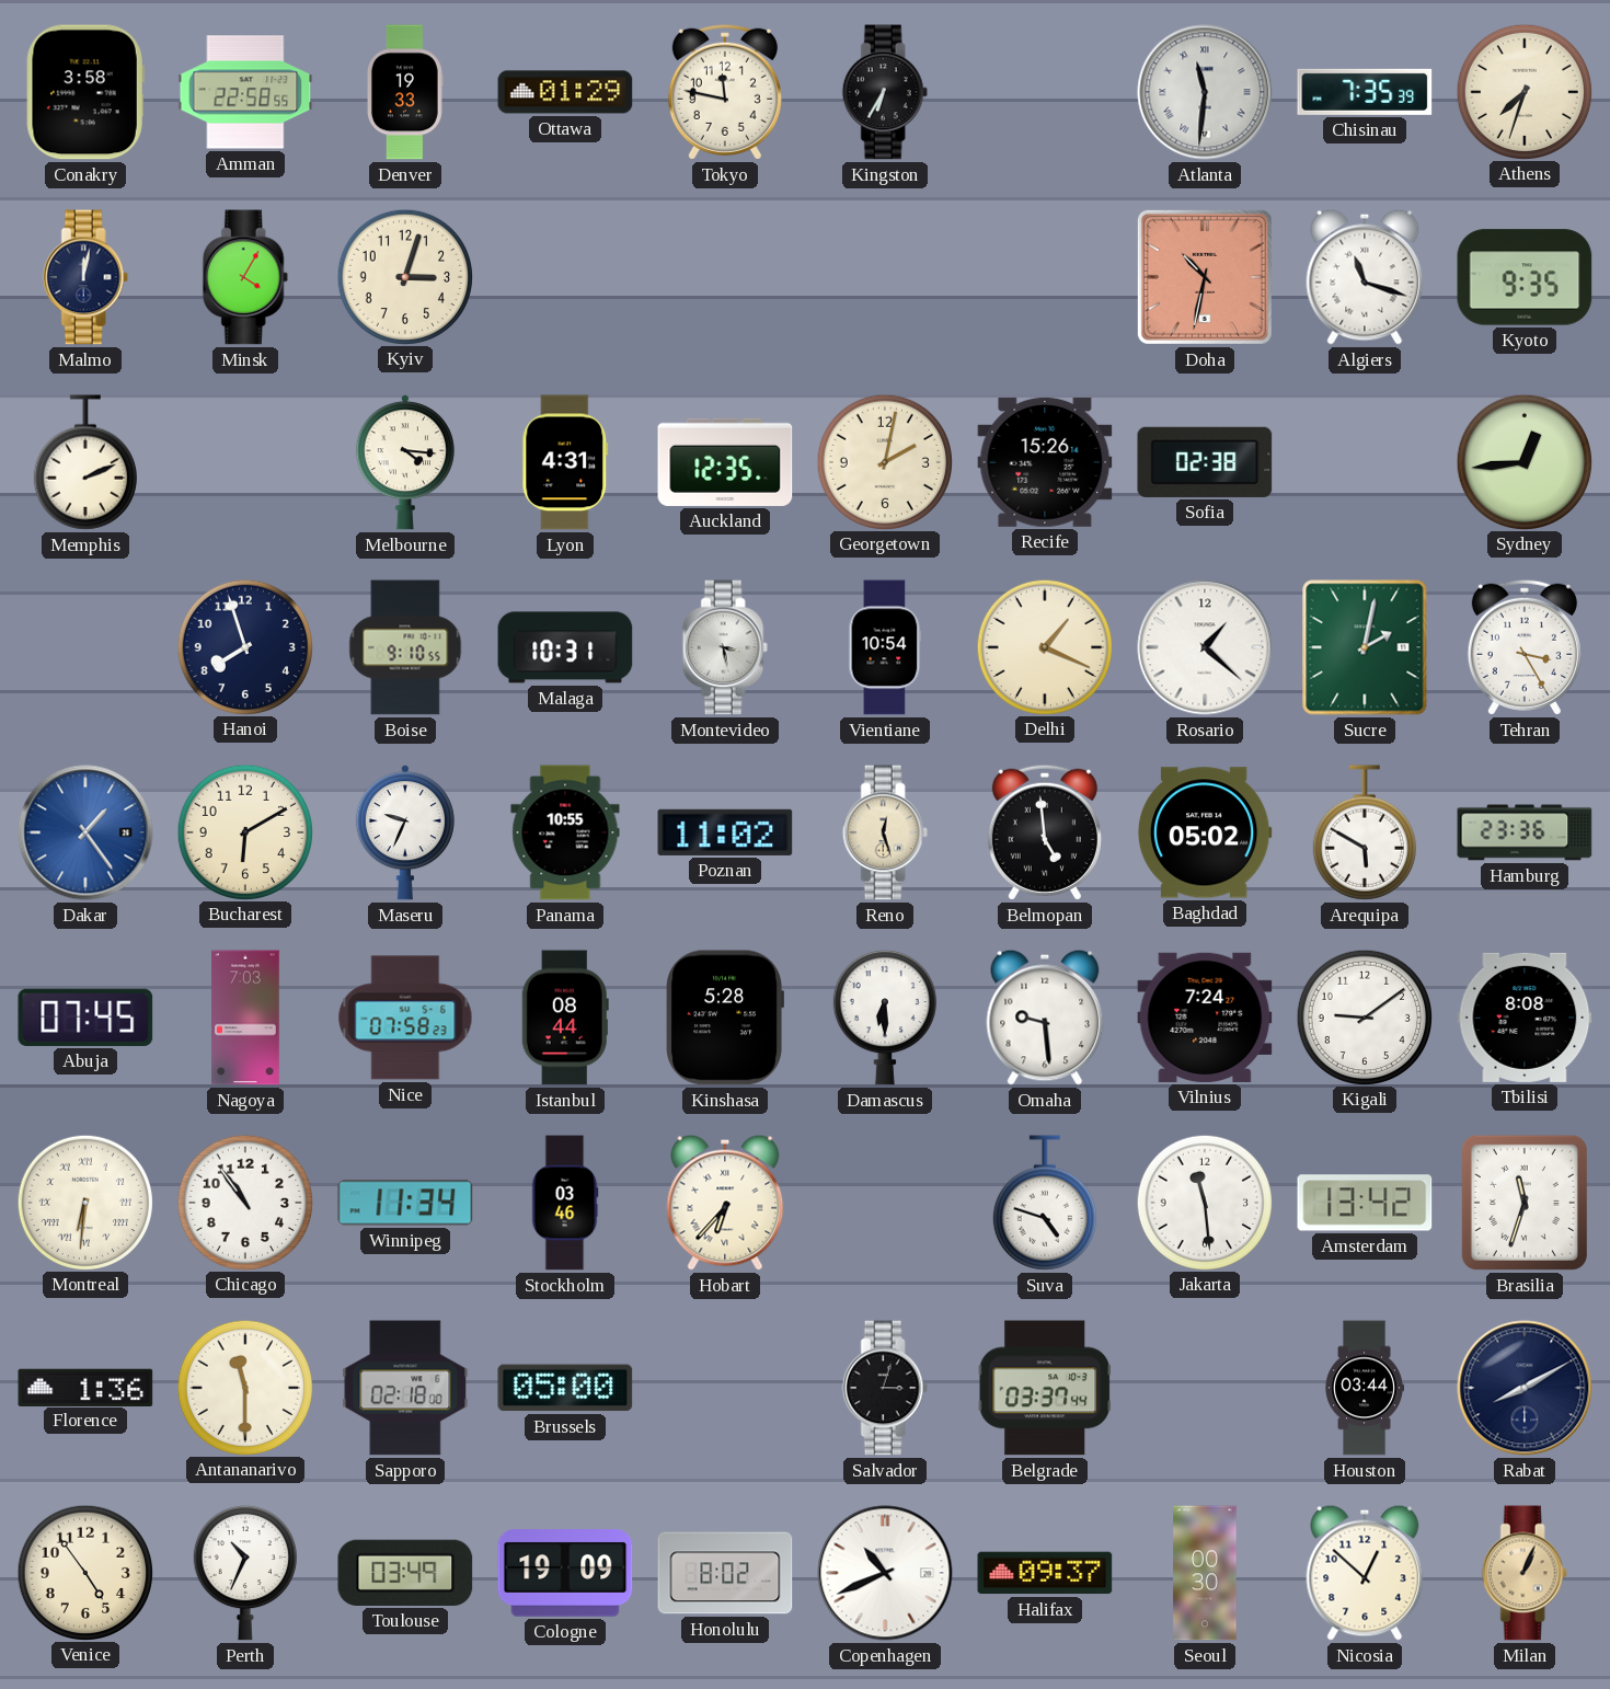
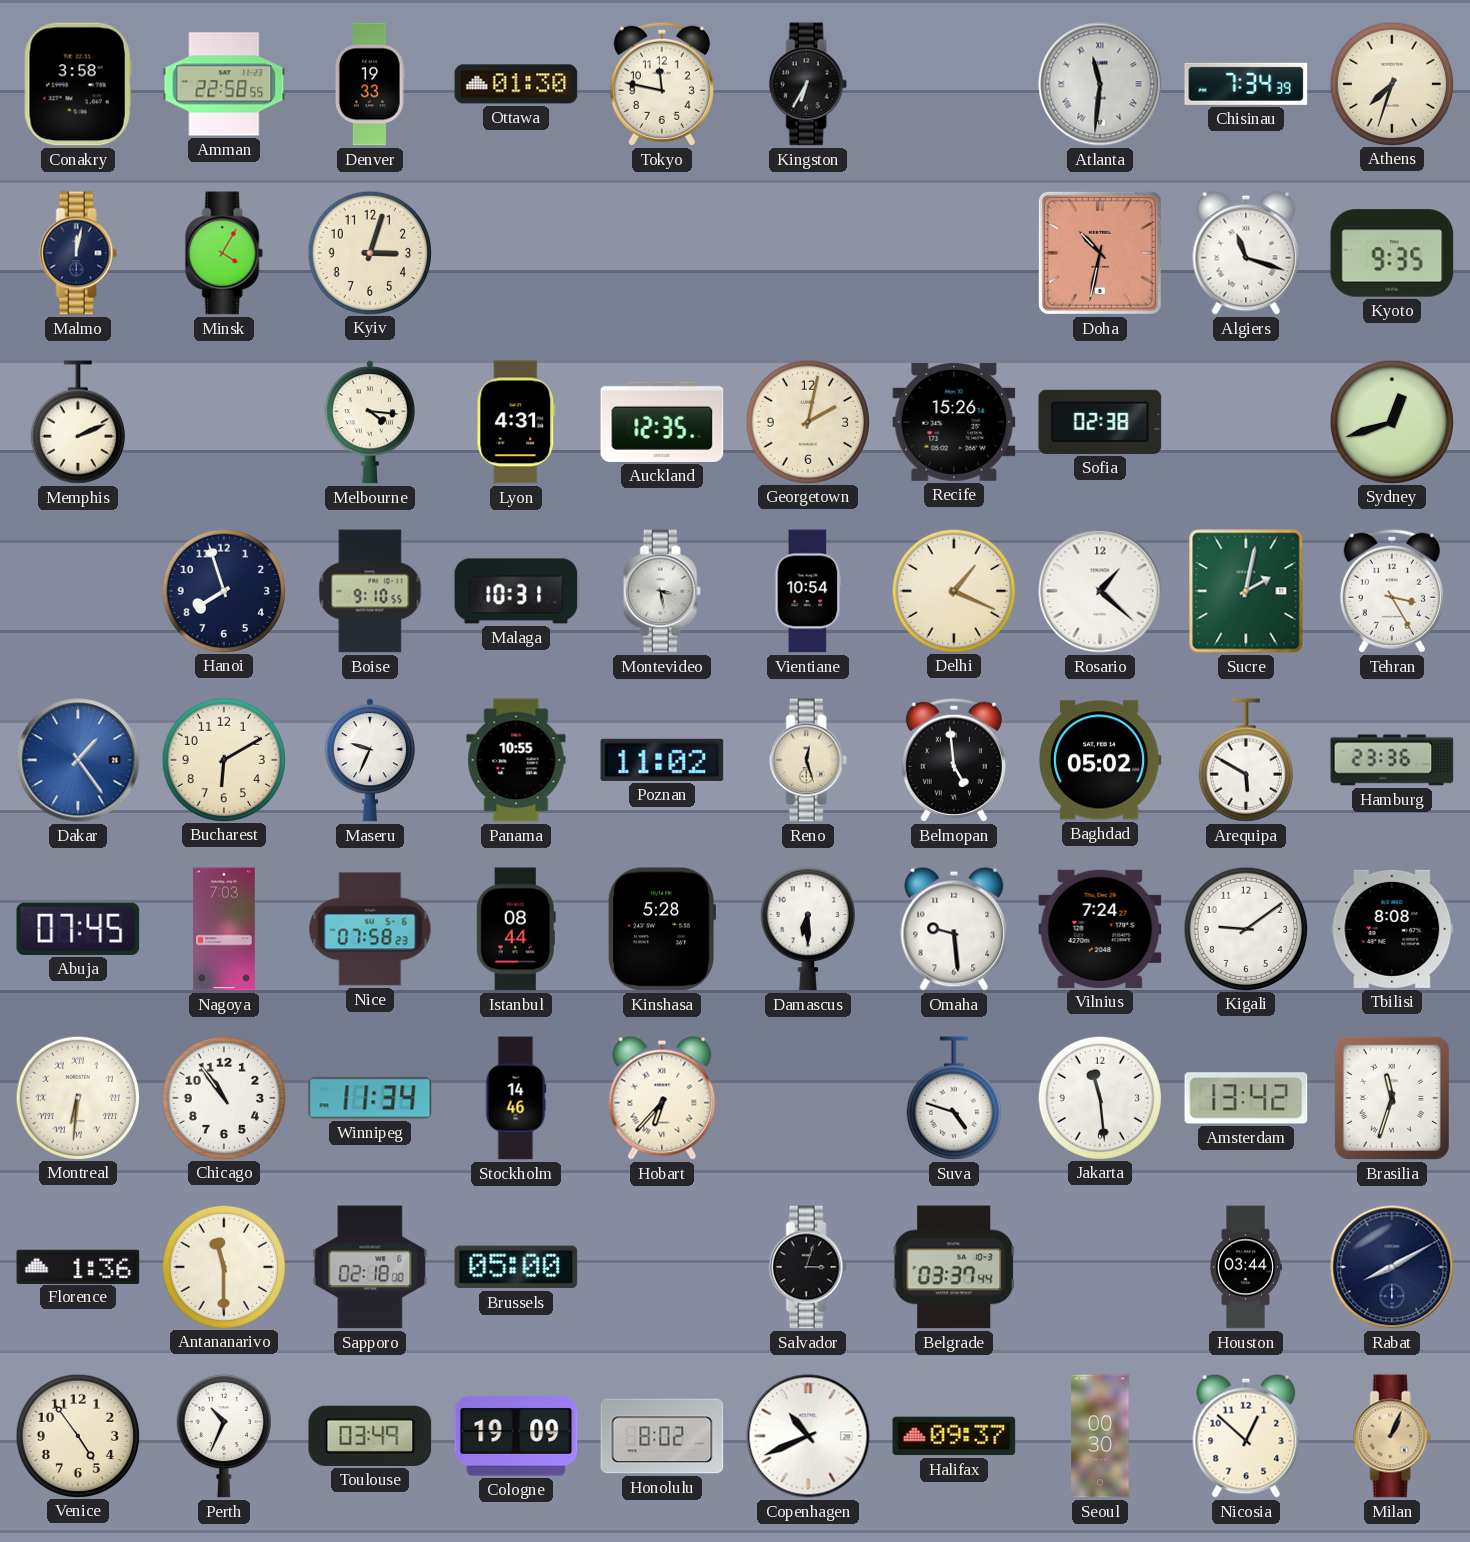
Ottawa: 01:29 -> 01:30 (516, 84)
Chisinau: 7:35 -> 7:34 (1246, 84)
Sydney: 12:44 -> 12:42 (1391, 421)
Stockholm: 03:46 -> 14:46 (516, 1098)
